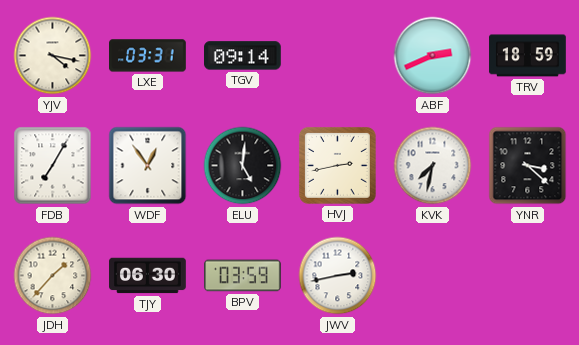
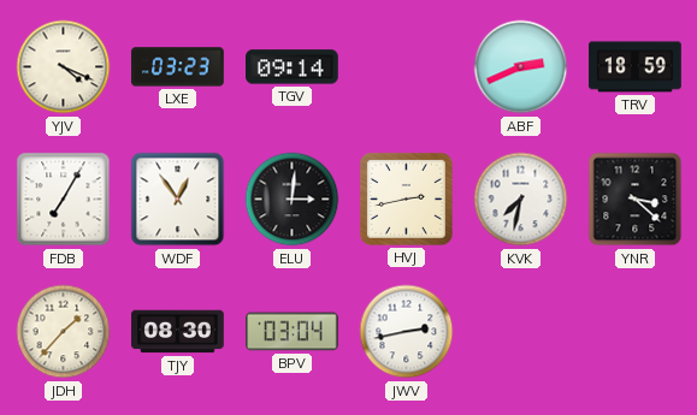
YJV: 4:17 -> 4:19 (64, 67)
LXE: 03:31 -> 03:23 (178, 67)
ELU: 5:01 -> 3:01 (293, 200)
TJY: 06:30 -> 08:30 (178, 332)
BPV: 03:59 -> 03:04 (293, 332)
